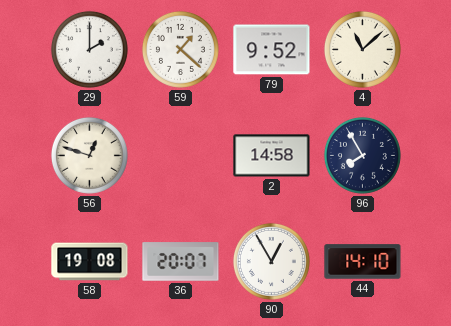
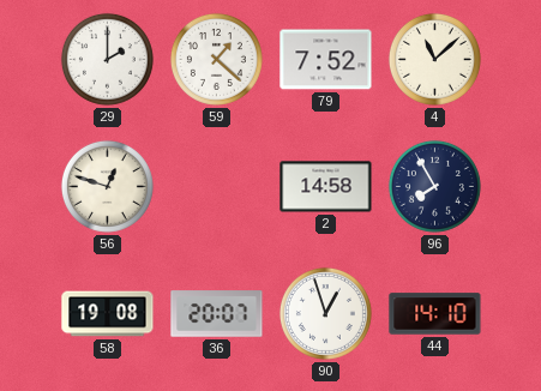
79: 9:52 -> 7:52 (326, 60)
90: 12:55 -> 12:57 (325, 313)
